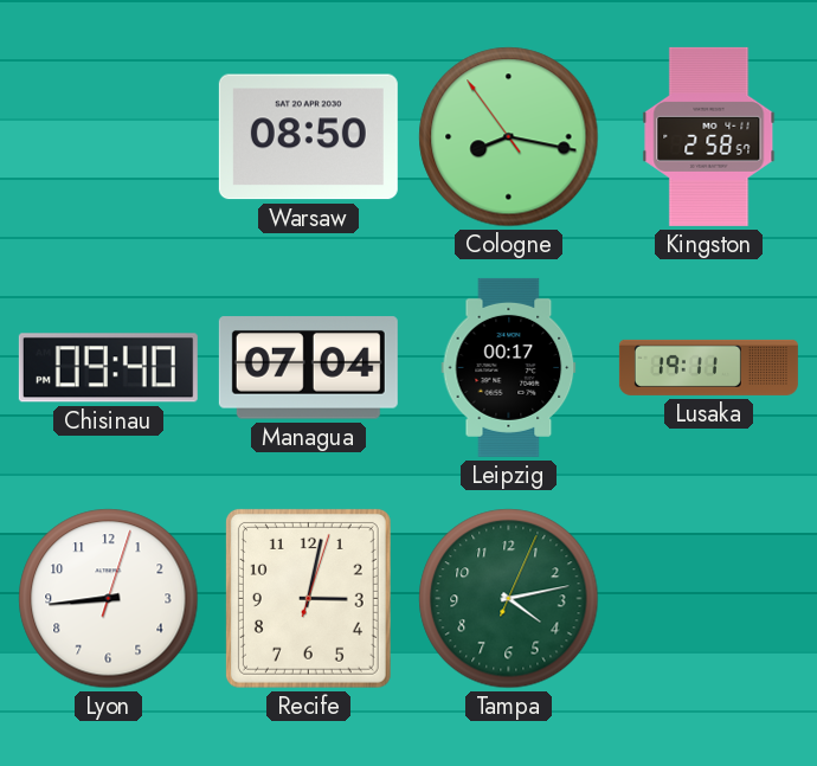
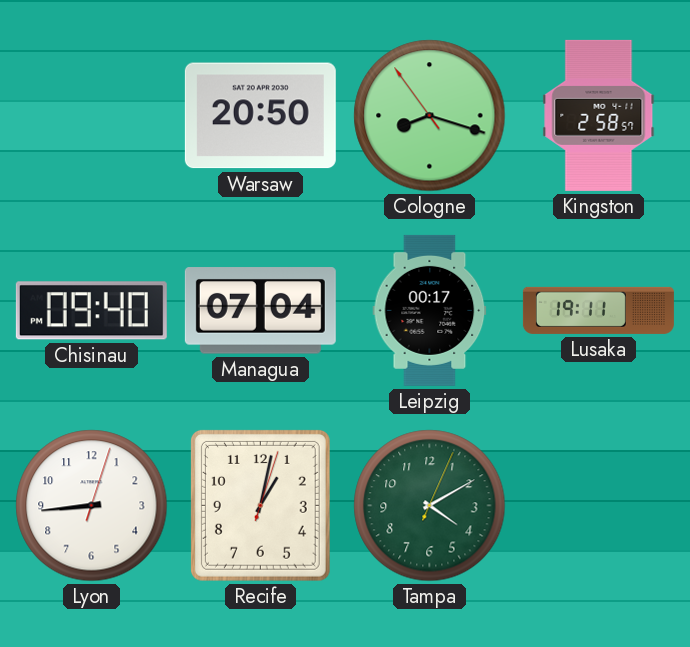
Warsaw: 08:50 -> 20:50 (260, 116)
Cologne: 8:16 -> 8:17 (430, 116)
Recife: 3:02 -> 1:02 (260, 505)
Tampa: 4:13 -> 4:10 (430, 506)
